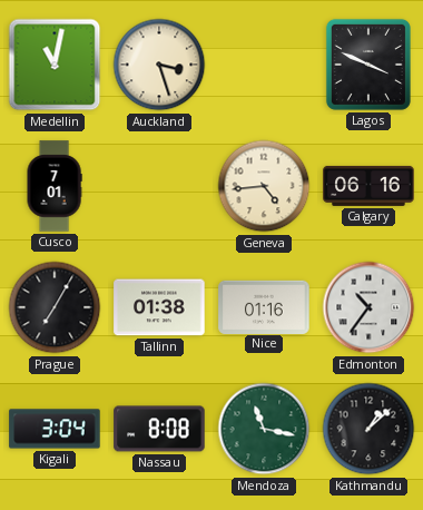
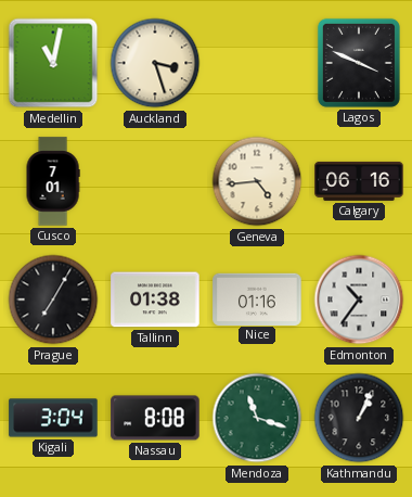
Mendoza: 11:17 -> 11:18 (257, 418)
Kathmandu: 1:08 -> 1:04 (359, 418)
